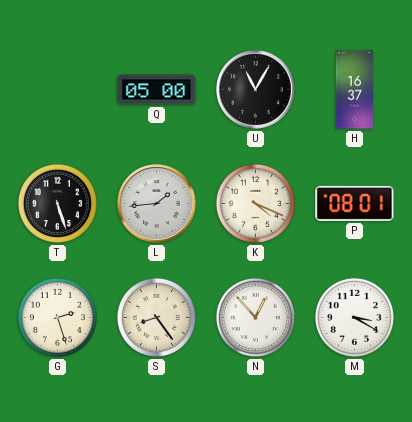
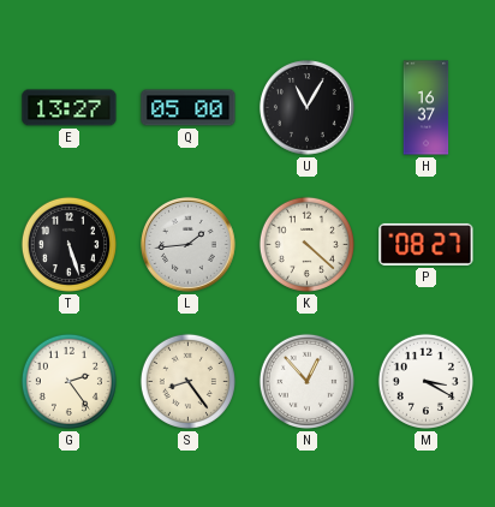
E: none -> 13:27 (70, 108)
K: 4:19 -> 4:22 (306, 244)
P: 08:01 -> 08:27 (427, 244)
G: 2:27 -> 2:24 (68, 381)
